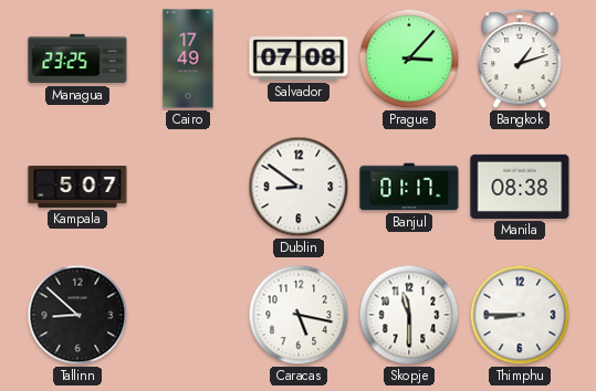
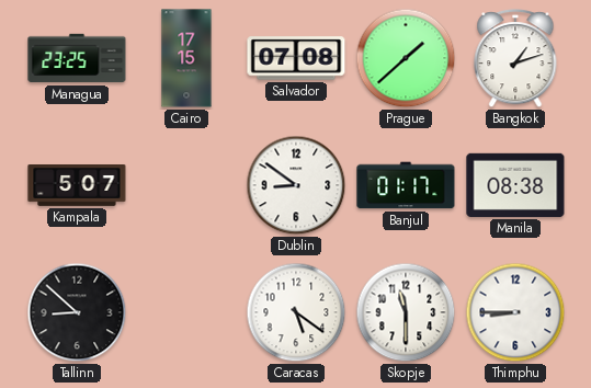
Cairo: 17:49 -> 17:15 (186, 58)
Prague: 3:07 -> 1:38 (406, 58)
Caracas: 5:17 -> 5:21 (296, 312)
